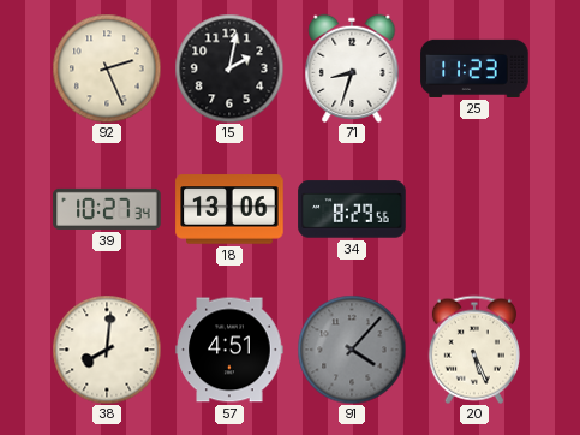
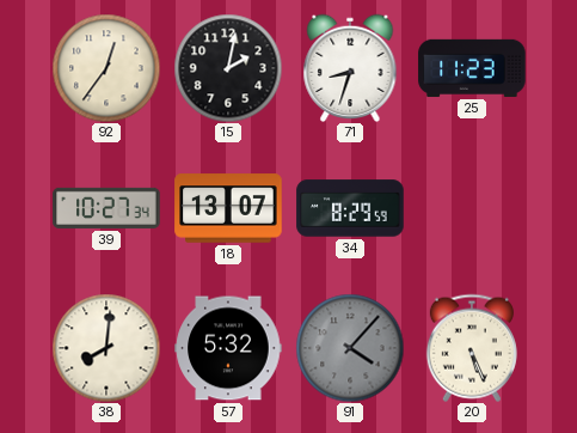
92: 2:26 -> 12:36 (106, 68)
18: 13:06 -> 13:07 (228, 208)
34: 8:29:56 -> 8:29:59 (350, 208)
57: 4:51 -> 5:32 (228, 348)
